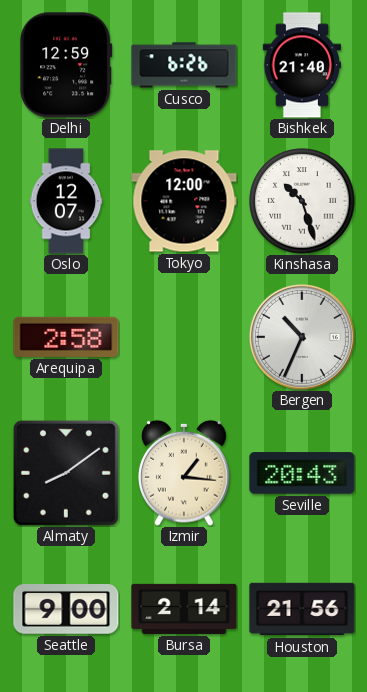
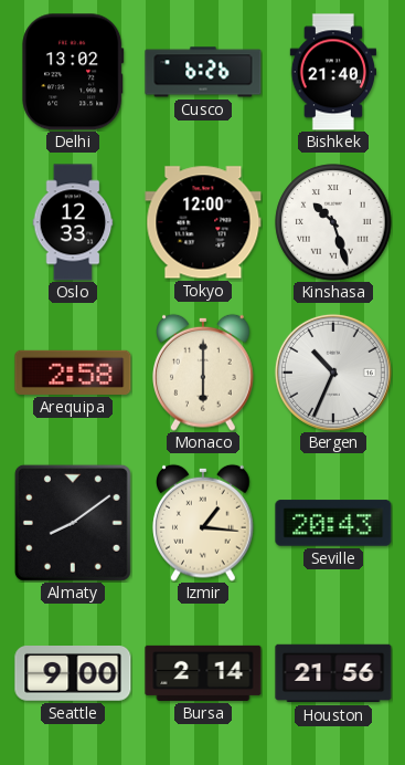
Delhi: 12:59 -> 13:02 (73, 72)
Oslo: 12:07 -> 12:33 (73, 222)
Monaco: none -> 6:00 (204, 373)
